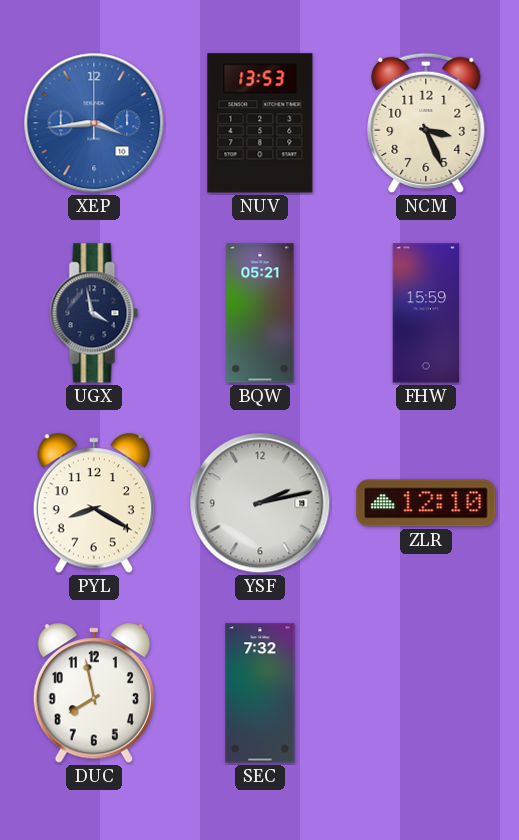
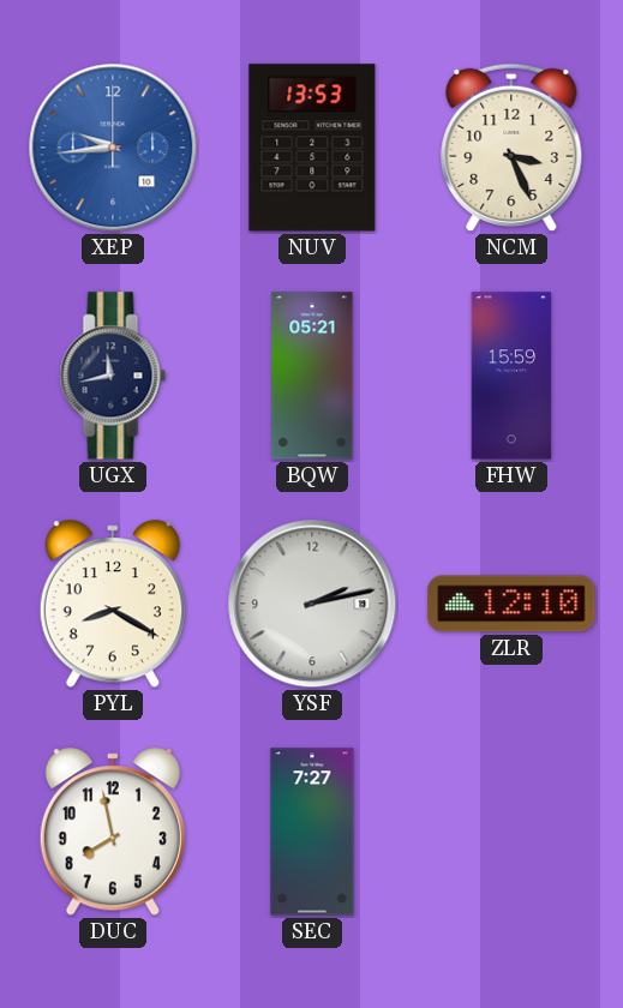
XEP: 3:44 -> 9:44 (113, 148)
UGX: 3:58 -> 11:43 (113, 376)
SEC: 7:32 -> 7:27 (312, 832)
